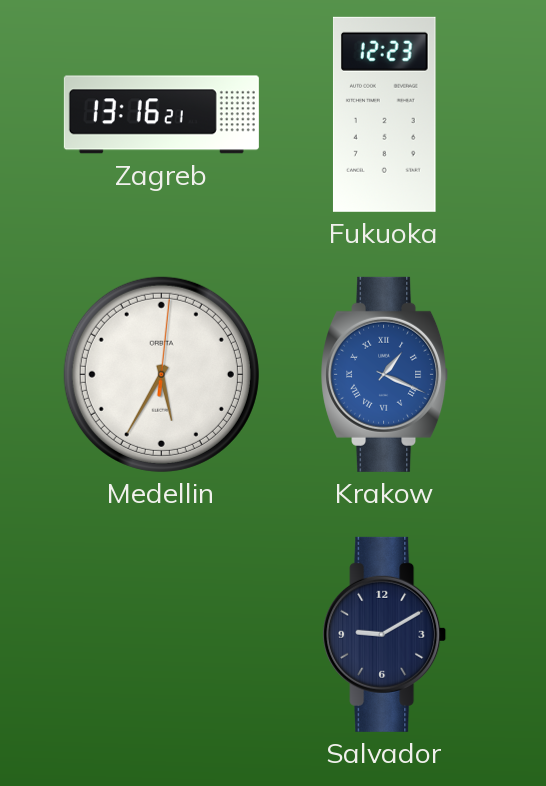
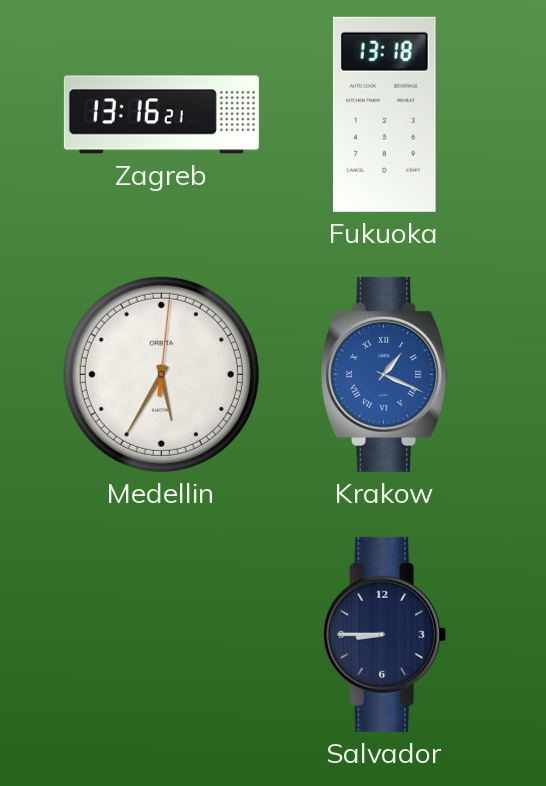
Fukuoka: 12:23 -> 13:18 (384, 114)
Salvador: 9:10 -> 8:45 (385, 634)
